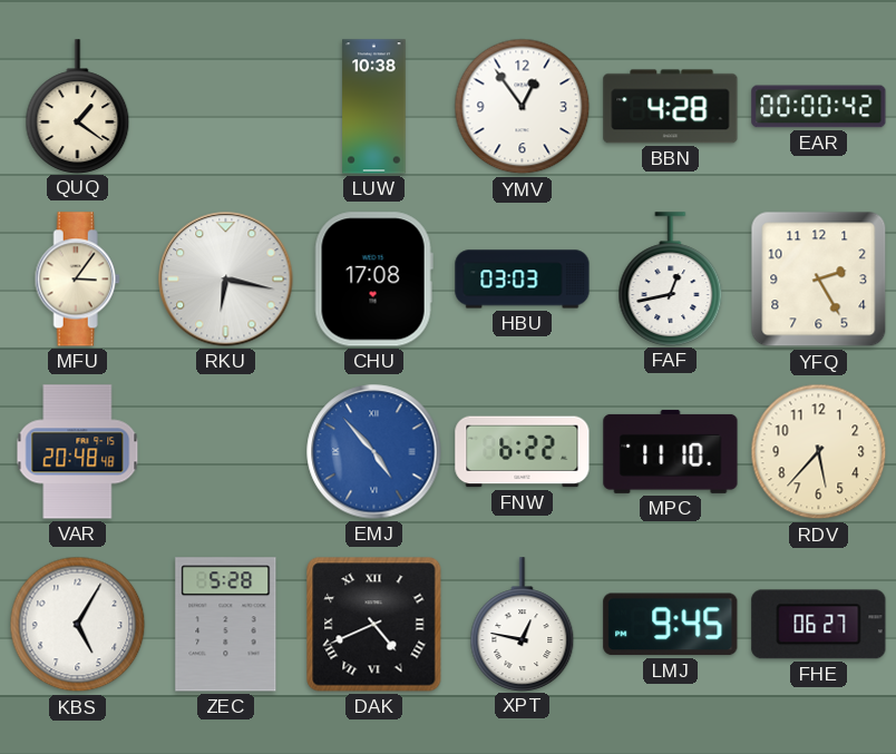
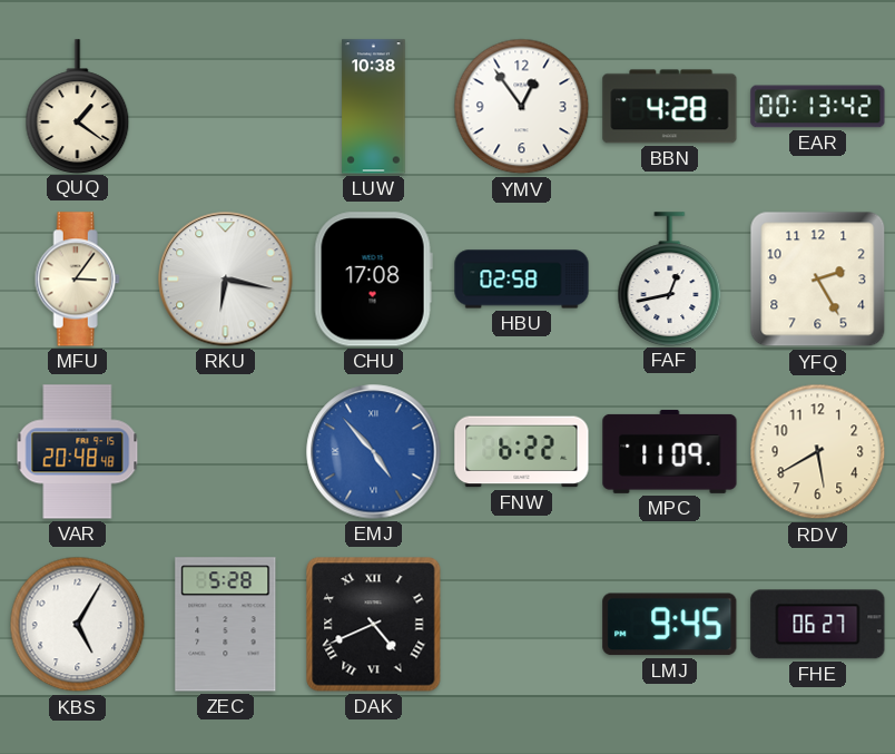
EAR: 00:00 -> 00:13 (818, 107)
HBU: 03:03 -> 02:58 (522, 280)
MPC: 11:10 -> 11:09 (670, 451)
RDV: 5:37 -> 5:40 (818, 452)
XPT: 12:47 -> none (523, 624)
